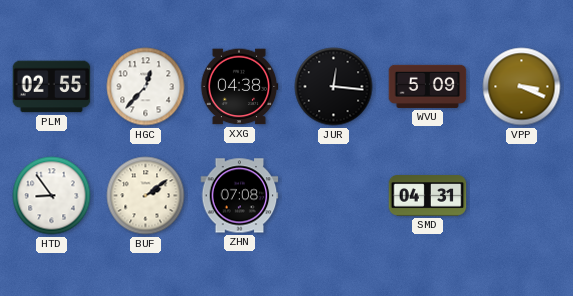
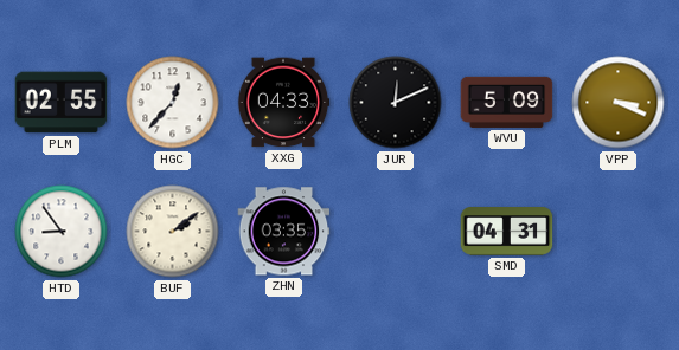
XXG: 04:38 -> 04:33 (283, 103)
JUR: 12:16 -> 12:11 (396, 103)
ZHN: 07:08 -> 03:35 (284, 232)
